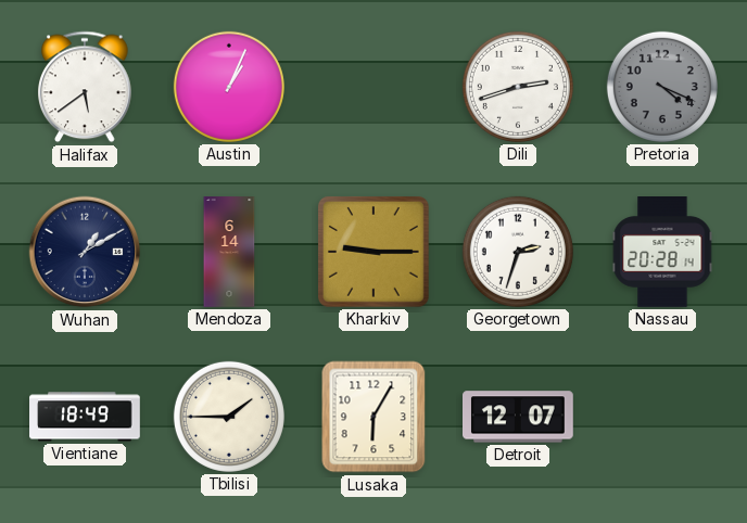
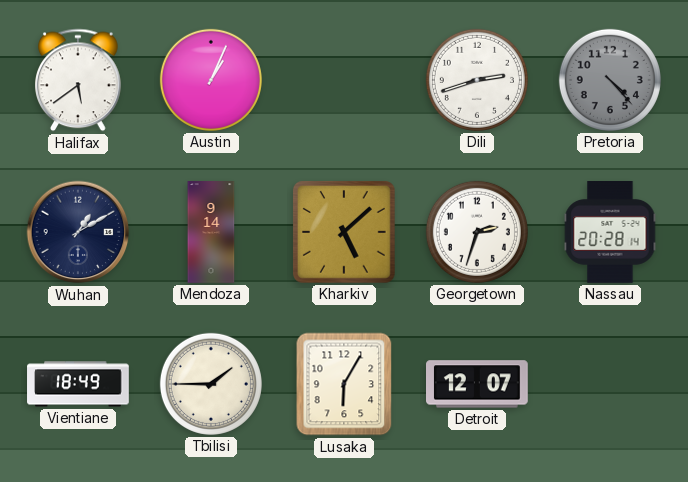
Pretoria: 4:19 -> 4:23 (610, 80)
Mendoza: 6:14 -> 9:14 (211, 232)
Kharkiv: 9:15 -> 5:08 (344, 232)
